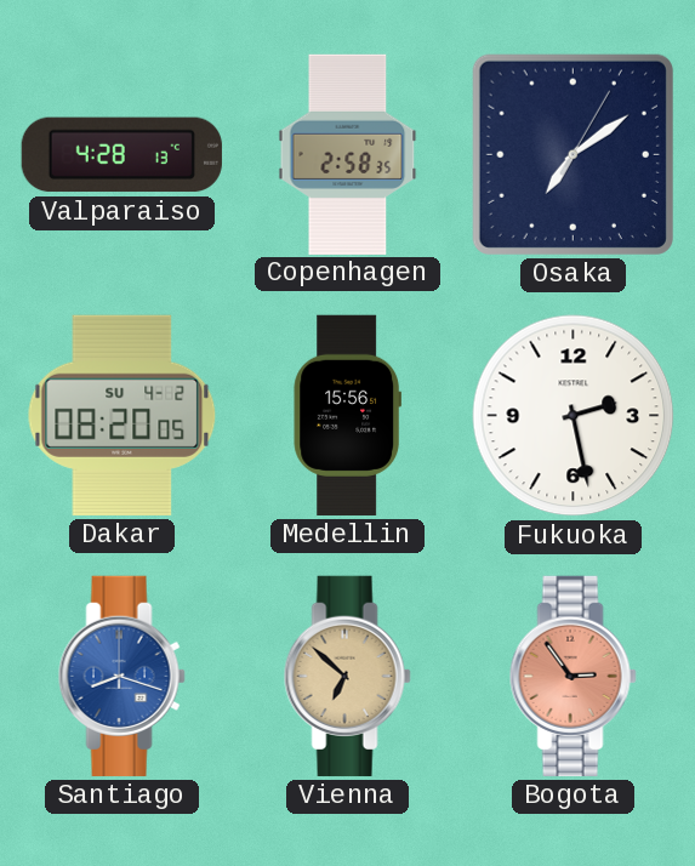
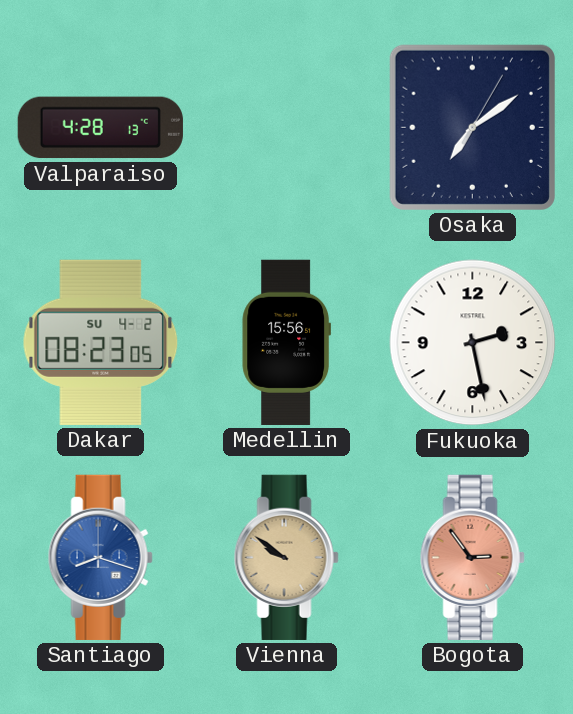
Copenhagen: 2:58 -> none (348, 154)
Dakar: 08:20 -> 08:23 (101, 342)
Vienna: 6:52 -> 9:51 (286, 557)
